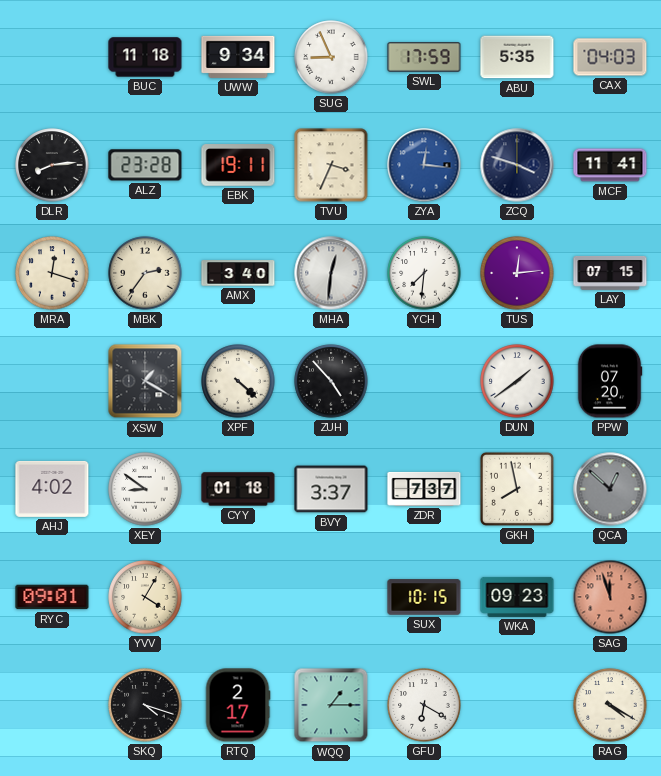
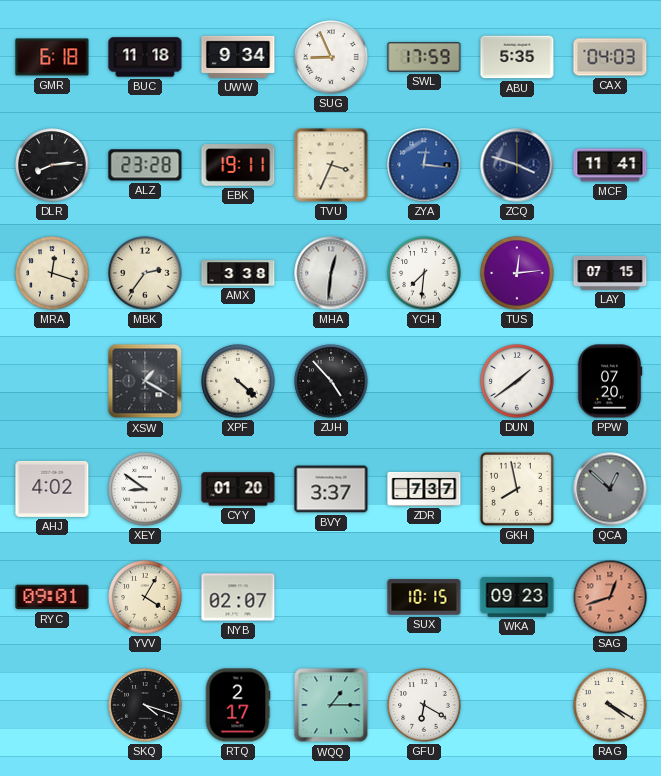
GMR: none -> 6:18 (52, 57)
AMX: 3:40 -> 3:38 (238, 273)
CYY: 01:18 -> 01:20 (238, 489)
NYB: none -> 02:07 (238, 597)
SAG: 11:57 -> 12:42 (610, 597)
